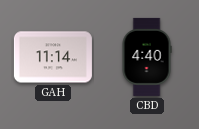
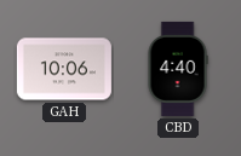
GAH: 11:14 -> 10:06 (64, 69)
